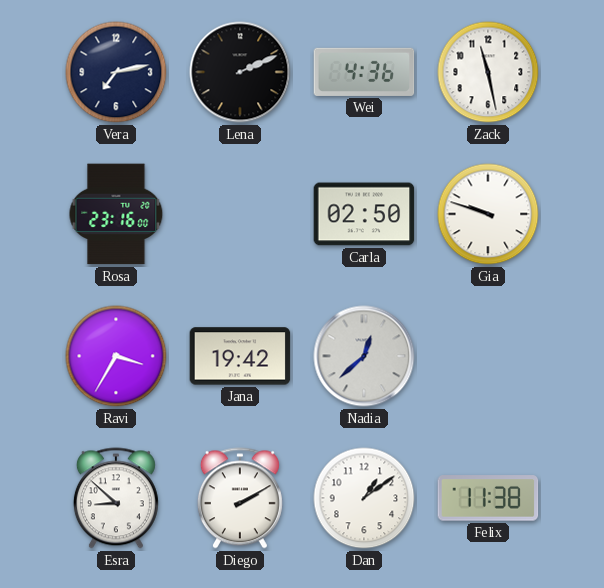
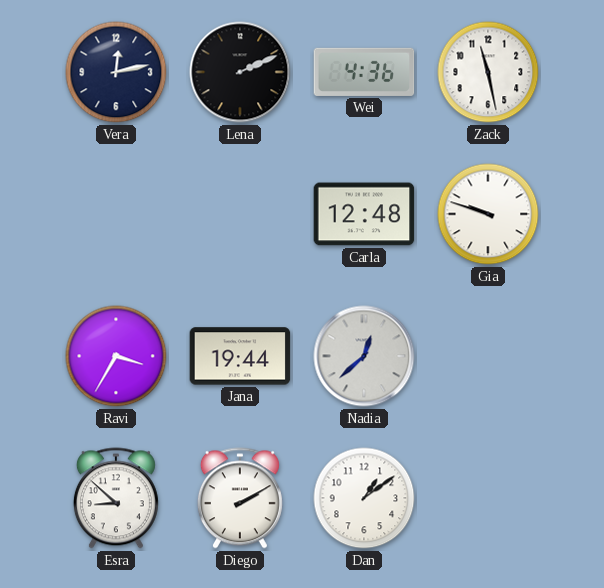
Vera: 7:13 -> 12:13 (116, 72)
Rosa: 23:16 -> none (116, 214)
Carla: 02:50 -> 12:48 (364, 214)
Jana: 19:42 -> 19:44 (240, 356)
Felix: 11:38 -> none (488, 498)
